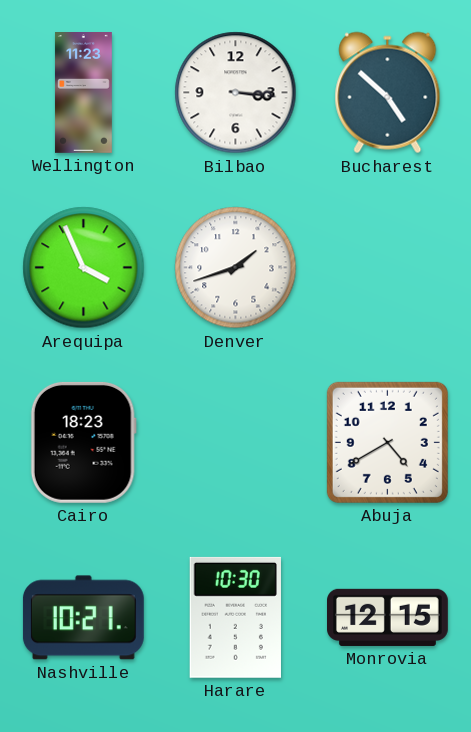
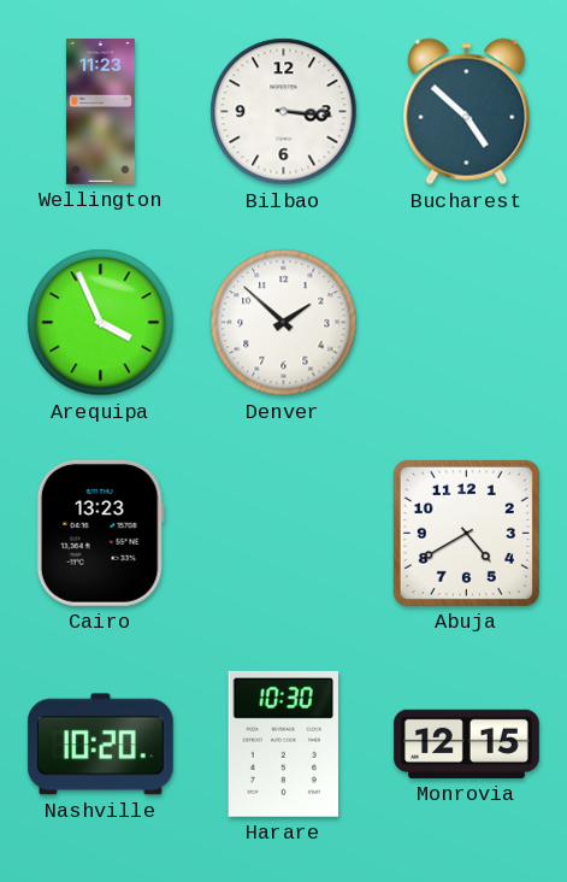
Denver: 1:42 -> 1:52 (284, 323)
Cairo: 18:23 -> 13:23 (100, 533)
Nashville: 10:21 -> 10:20 (100, 745)
